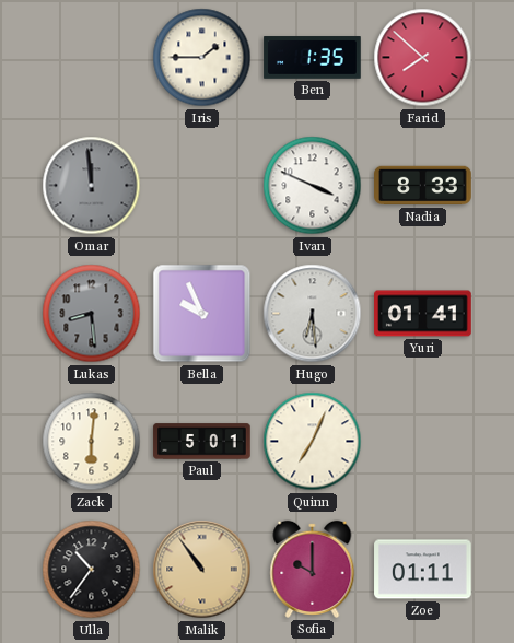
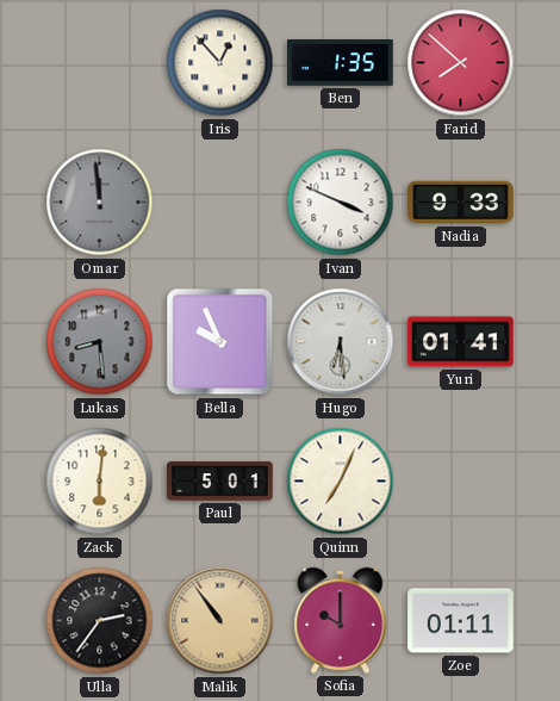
Iris: 1:45 -> 12:53 (220, 63)
Nadia: 8:33 -> 9:33 (461, 203)
Ulla: 10:36 -> 2:36 (100, 621)
